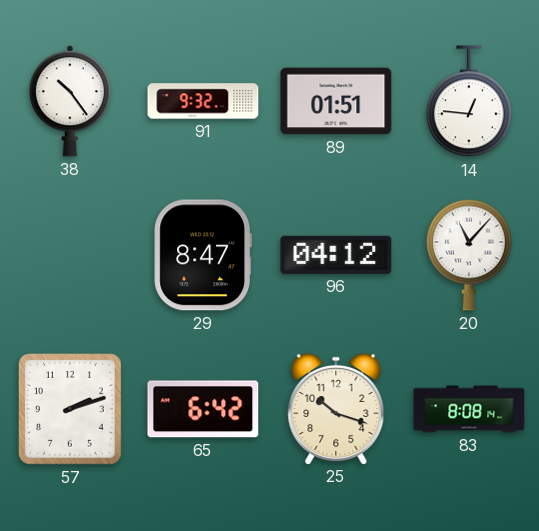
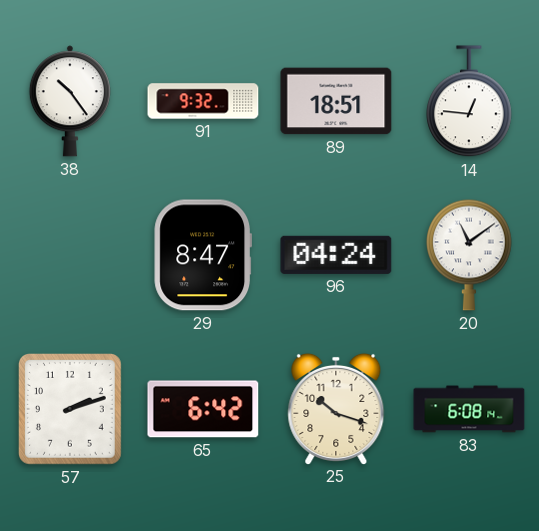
89: 01:51 -> 18:51 (336, 101)
96: 04:12 -> 04:24 (336, 255)
20: 11:07 -> 11:09 (470, 255)
83: 8:08 -> 6:08 (469, 409)
